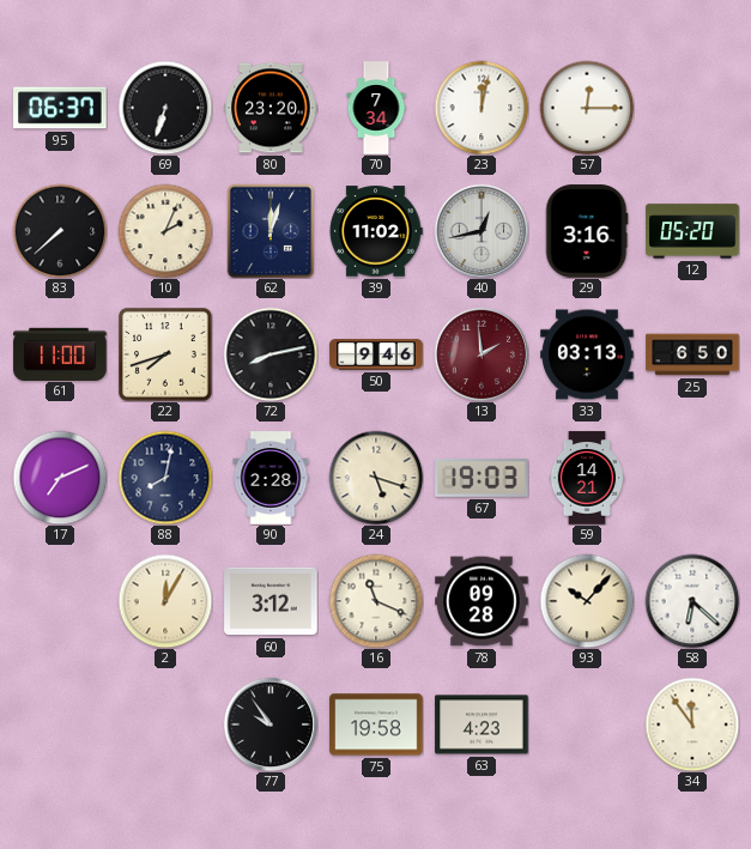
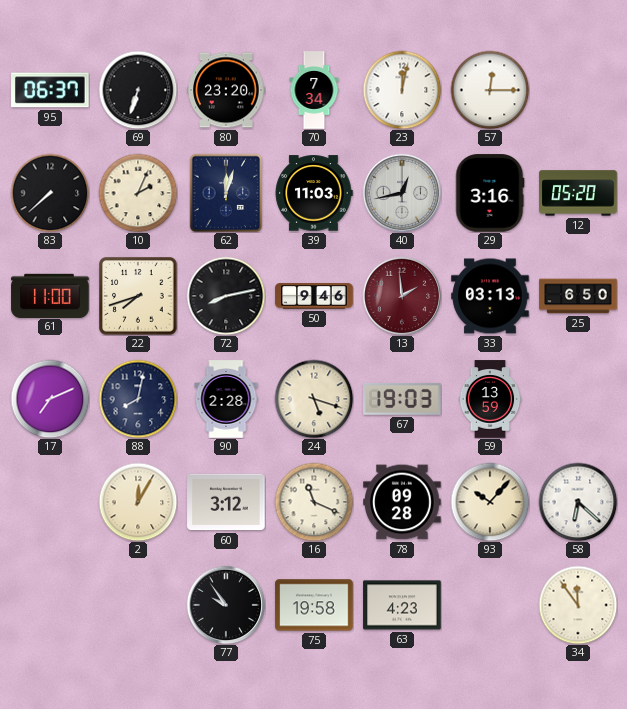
39: 11:02 -> 11:03 (314, 193)
59: 14:21 -> 13:59 (490, 399)
